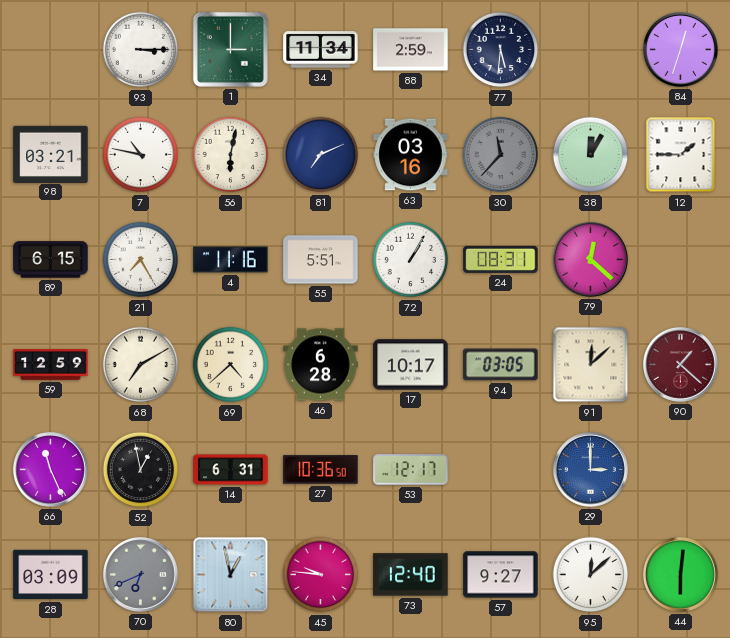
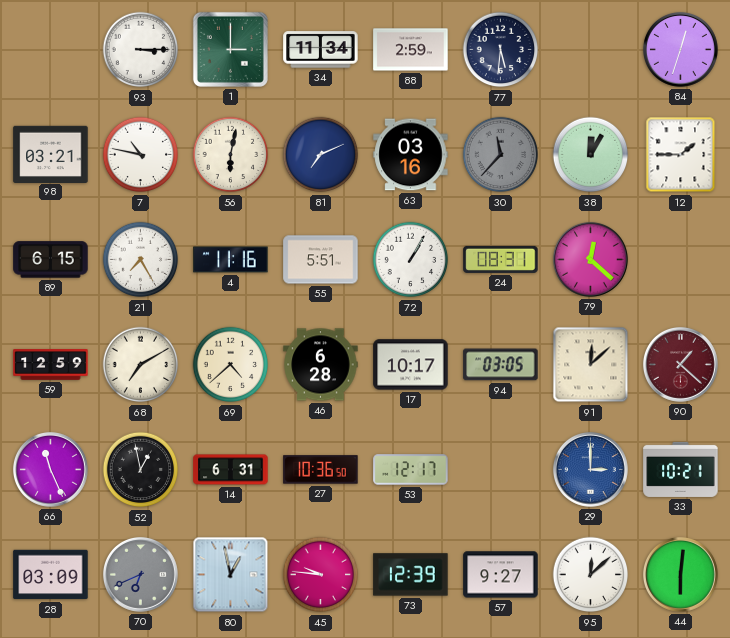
33: none -> 10:21 (681, 469)
73: 12:40 -> 12:39 (411, 575)
